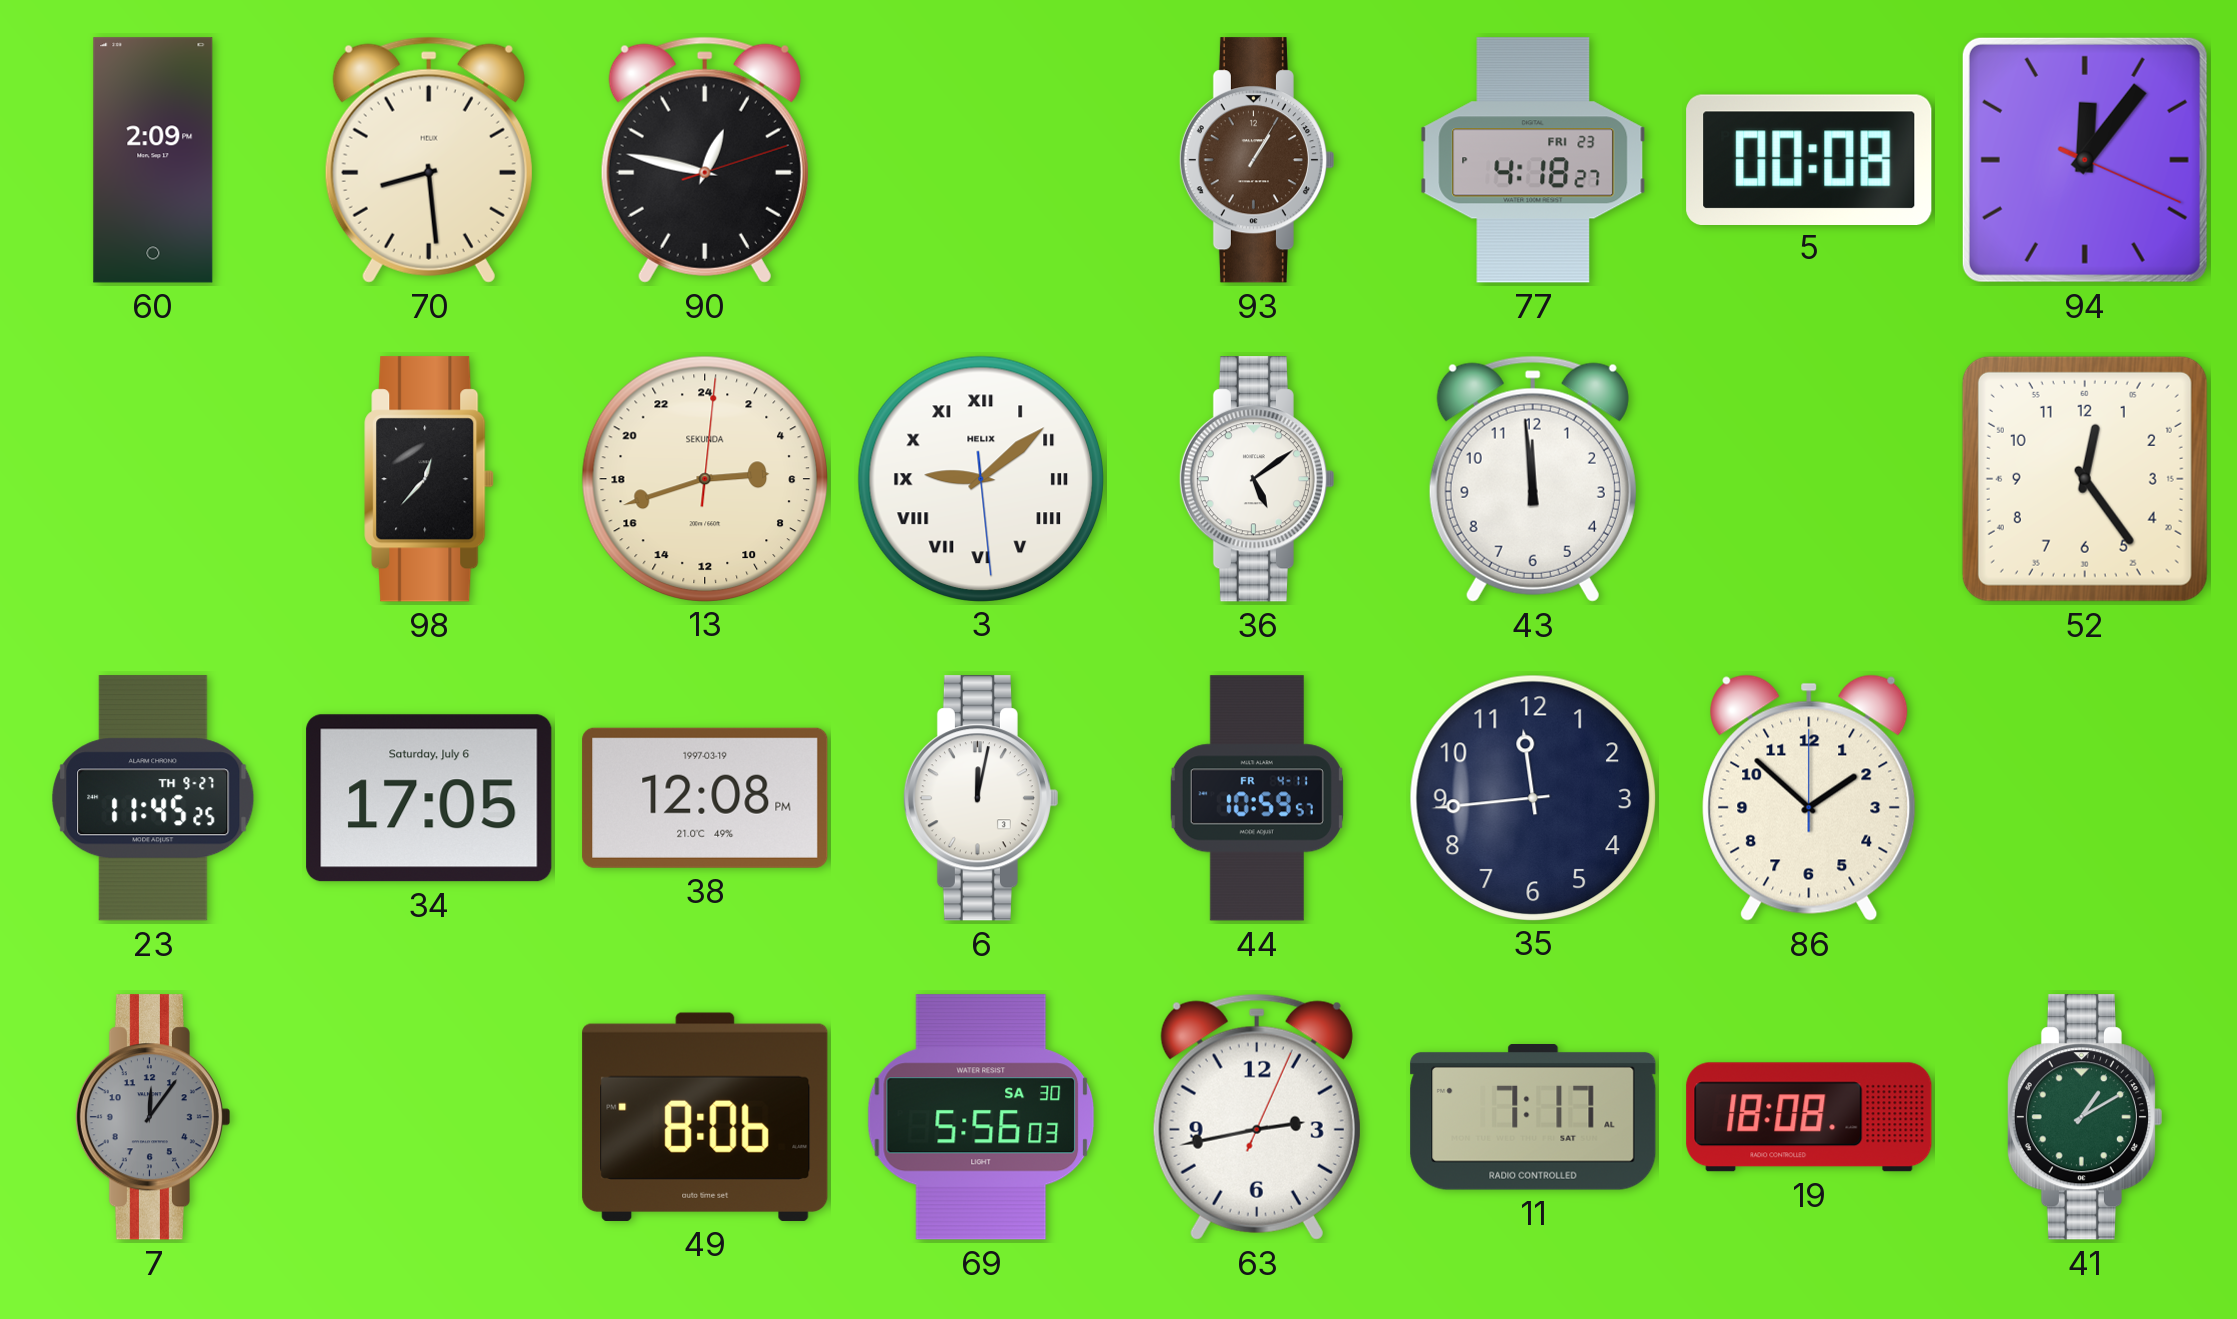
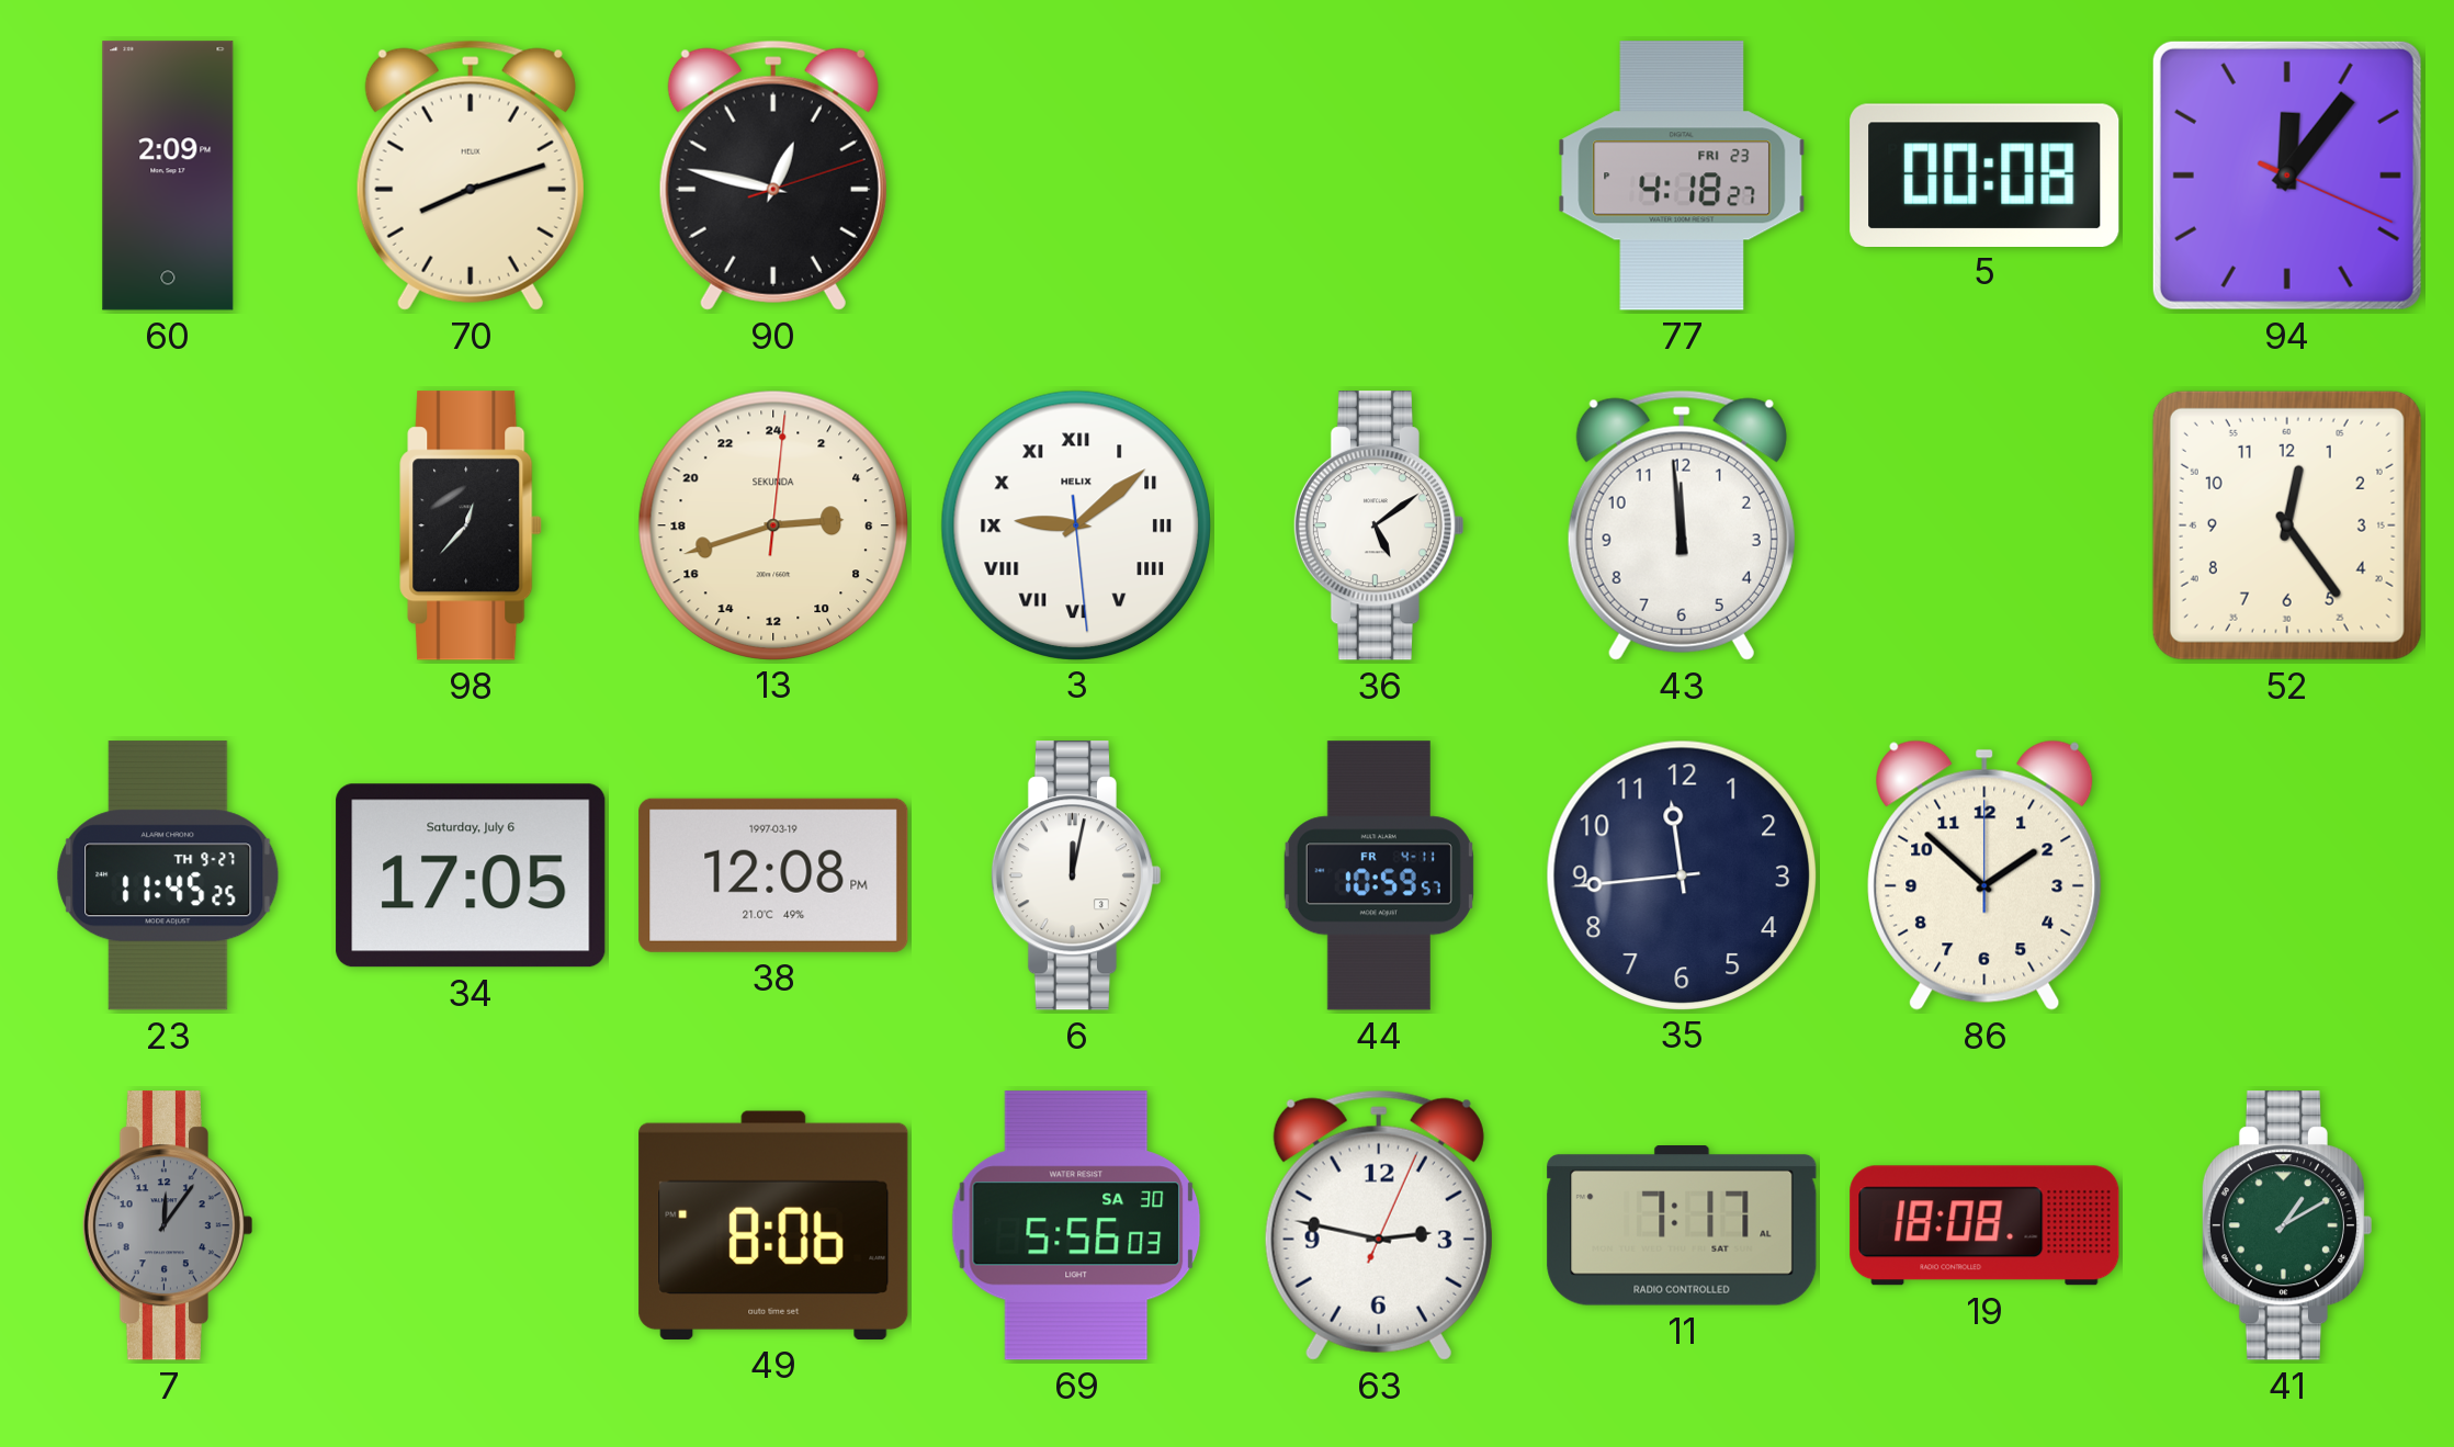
70: 8:29 -> 8:12 (471, 176)
93: 1:05 -> none (1256, 160)
63: 2:43 -> 2:47 (1379, 1225)
